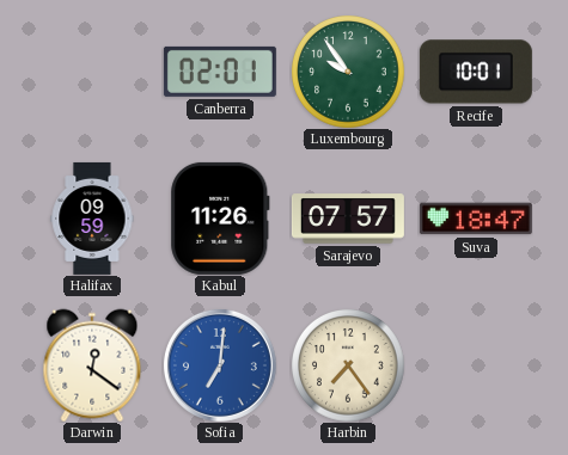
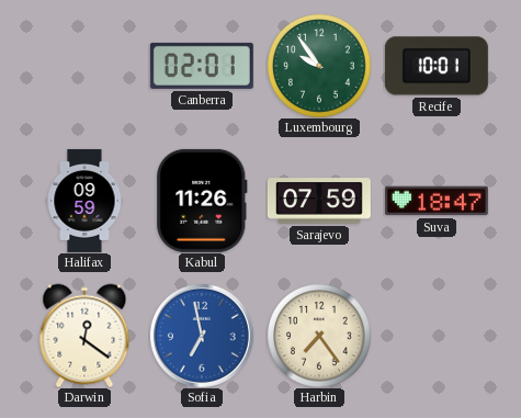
Sarajevo: 07:57 -> 07:59 (319, 201)
Sofia: 7:01 -> 6:58 (202, 336)
